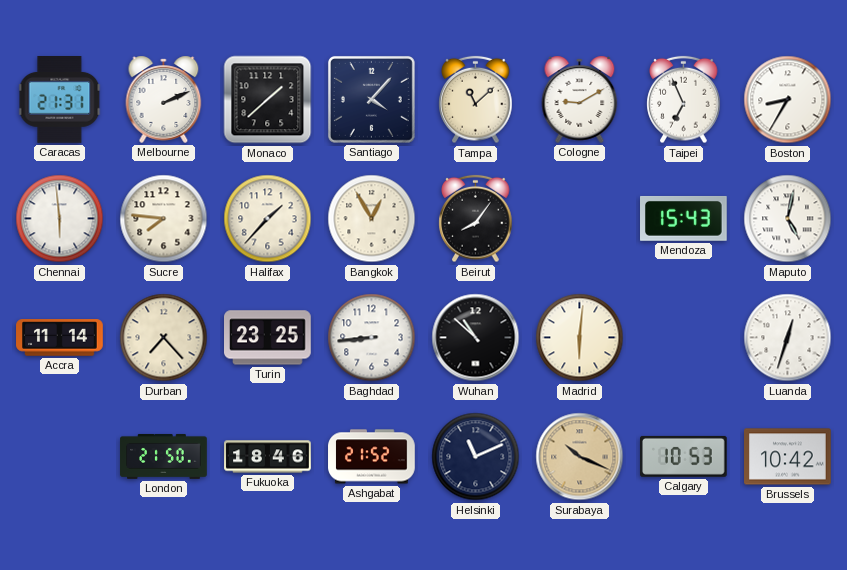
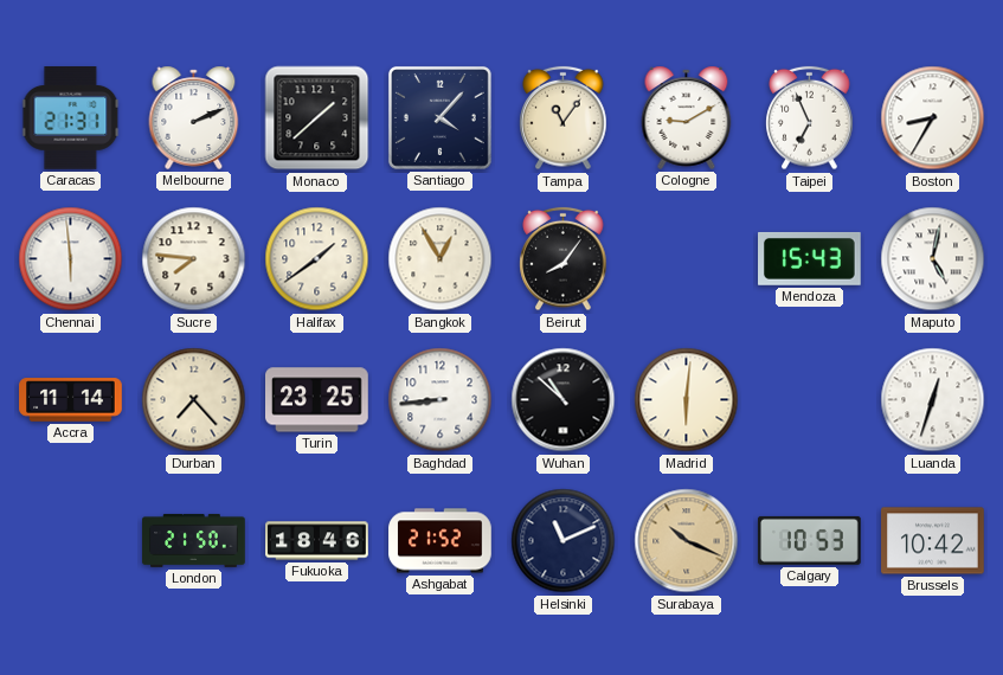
Tampa: 11:08 -> 11:06 (564, 118)
Halifax: 1:37 -> 1:39 (317, 259)
